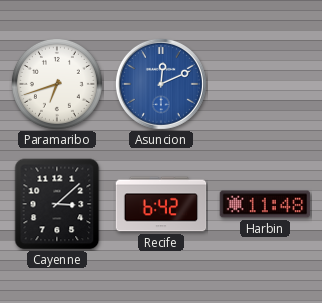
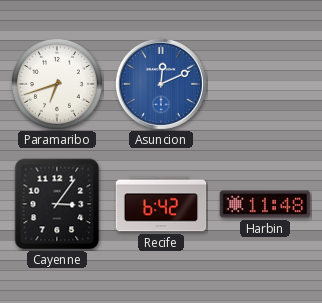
Cayenne: 3:08 -> 3:06 (57, 204)
